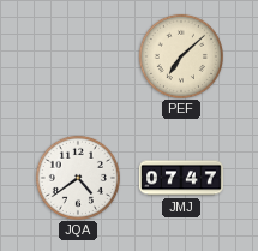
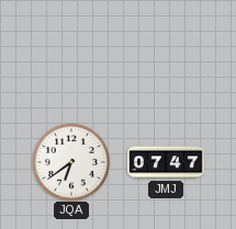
PEF: 7:08 -> none (180, 55)
JQA: 4:39 -> 6:39 (70, 161)
